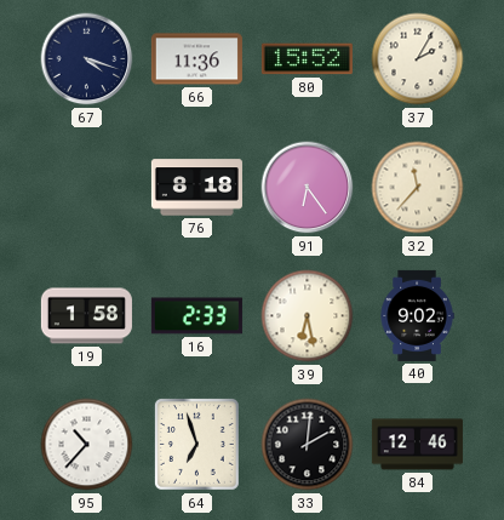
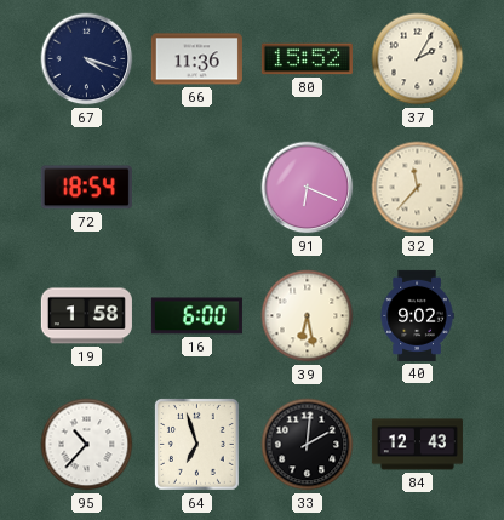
72: none -> 18:54 (86, 188)
76: 8:18 -> none (196, 188)
91: 6:24 -> 6:19 (308, 188)
16: 2:33 -> 6:00 (196, 316)
84: 12:46 -> 12:43 (417, 445)
